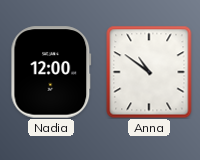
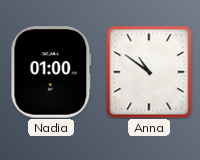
Nadia: 12:00 -> 01:00 (51, 72)
